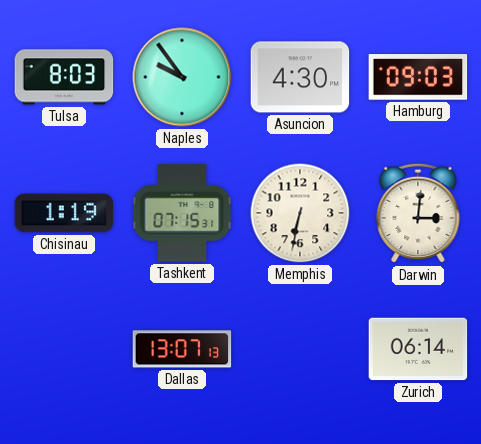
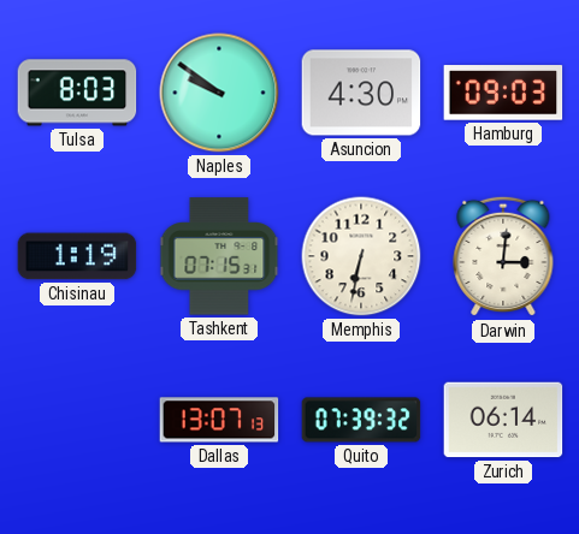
Naples: 9:54 -> 9:51 (219, 93)
Quito: none -> 07:39 (361, 420)
